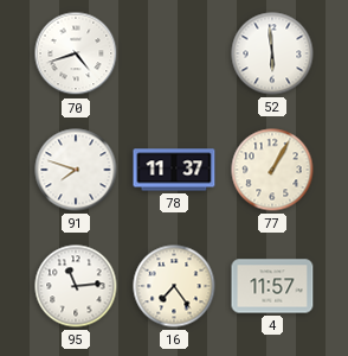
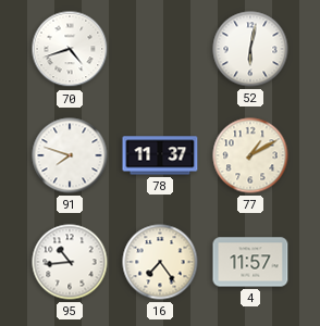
52: 5:59 -> 6:02 (250, 49)
77: 1:05 -> 1:10 (250, 155)
95: 11:14 -> 10:44 (70, 262)
